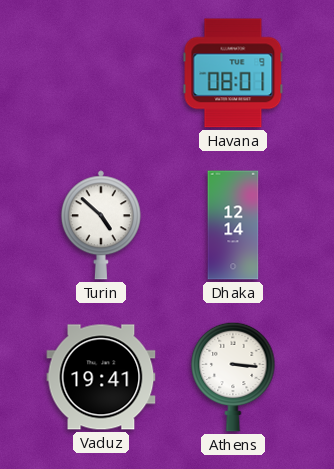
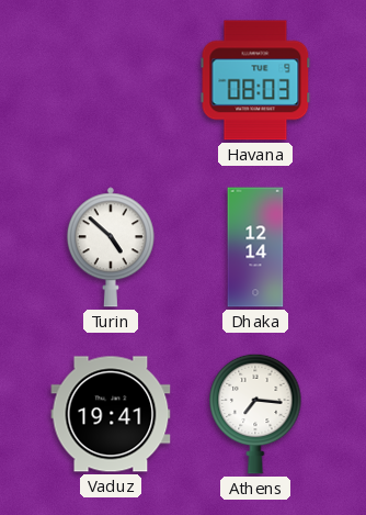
Havana: 08:01 -> 08:03 (255, 80)
Athens: 3:16 -> 7:16 (255, 414)
